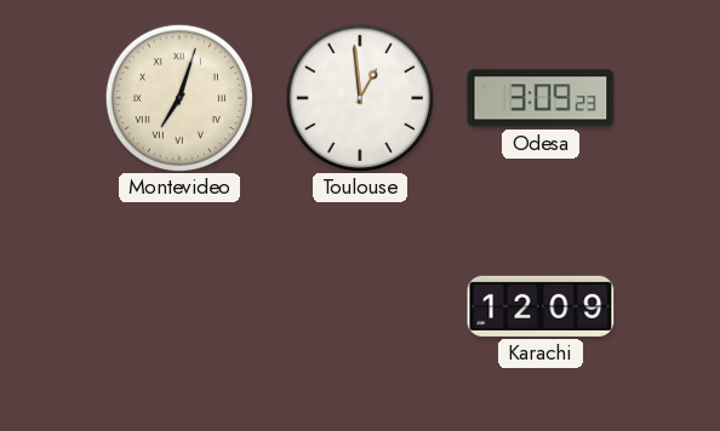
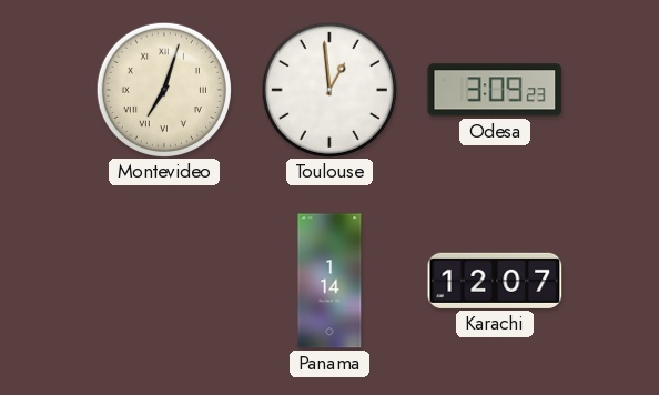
Panama: none -> 1:14 (329, 281)
Karachi: 12:09 -> 12:07 (495, 281)
